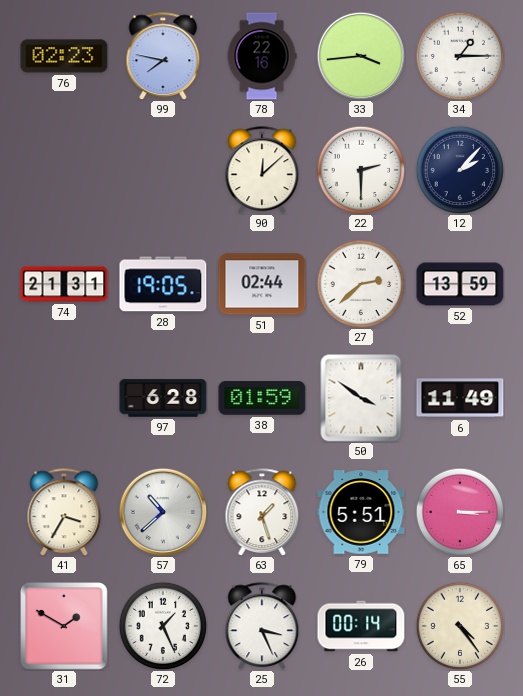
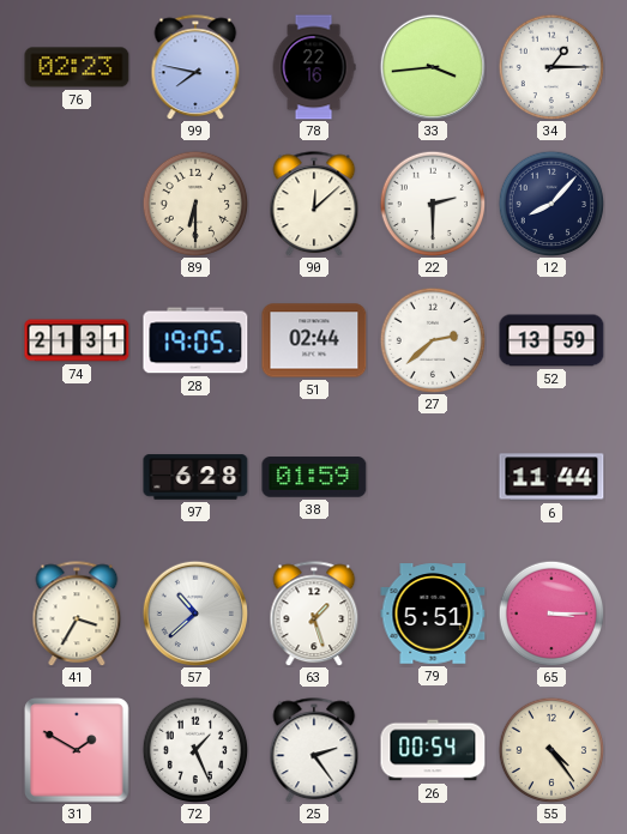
89: none -> 6:30 (195, 204)
12: 2:07 -> 8:07 (551, 204)
50: 3:51 -> none (361, 398)
6: 11:49 -> 11:44 (551, 477)
25: 3:26 -> 2:24 (314, 750)
26: 00:14 -> 00:54 (433, 750)
